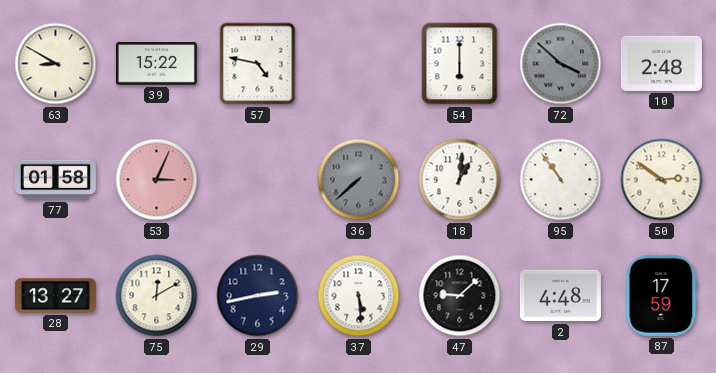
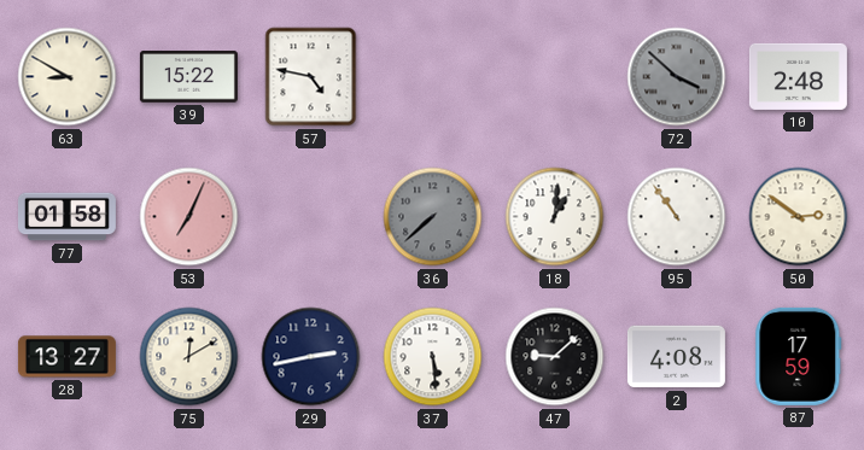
54: 6:00 -> none (460, 64)
53: 3:04 -> 7:04 (189, 217)
2: 4:48 -> 4:08 (676, 357)
